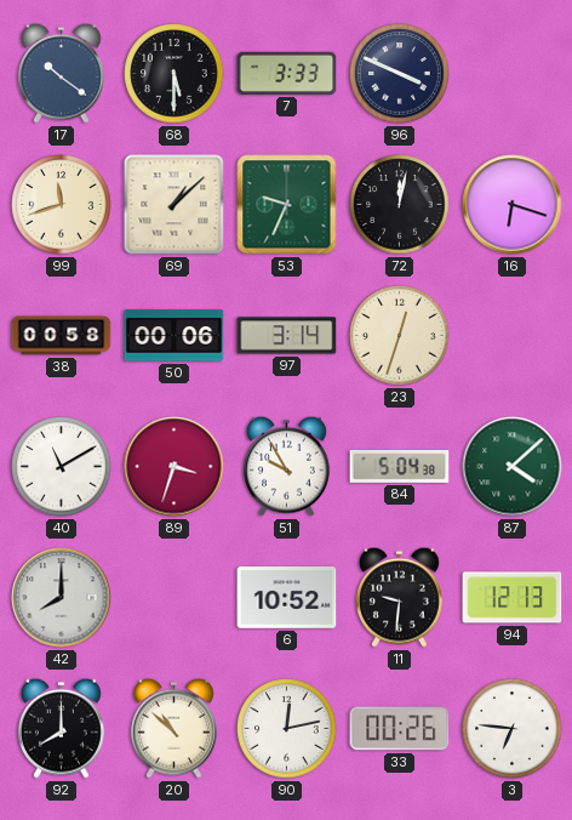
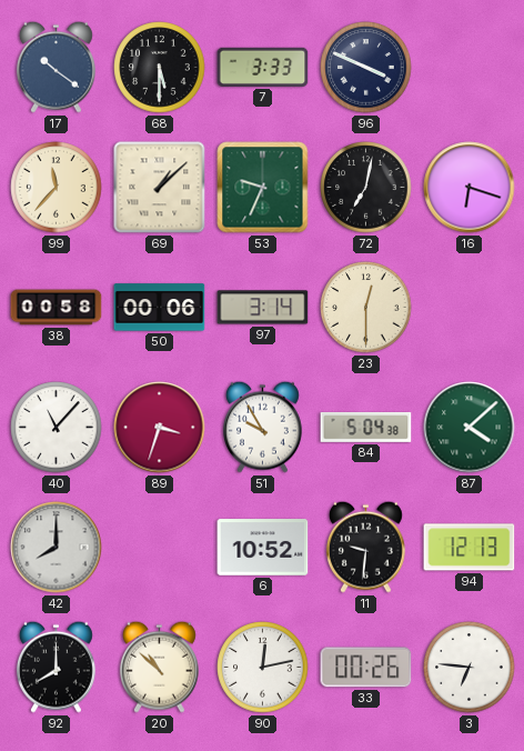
99: 11:42 -> 11:37 (57, 188)
72: 12:02 -> 7:02 (366, 188)
23: 12:33 -> 12:30 (366, 308)
40: 11:10 -> 11:07 (57, 428)
